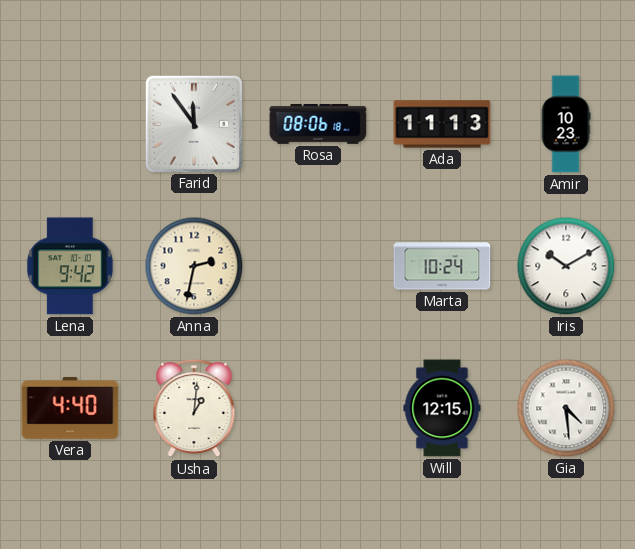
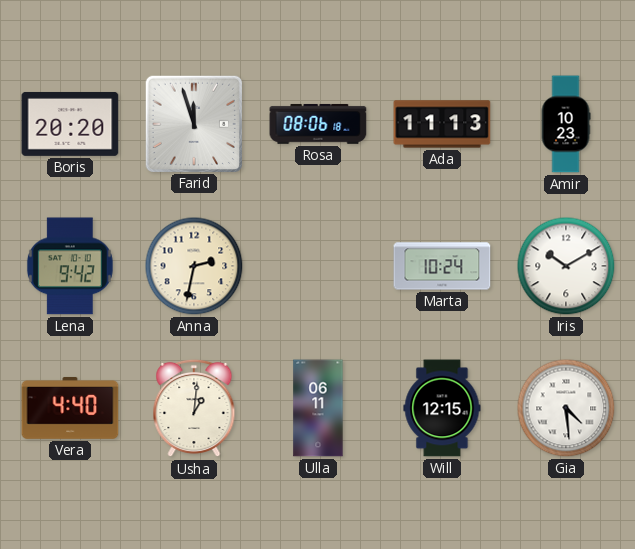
Boris: none -> 20:20 (70, 124)
Farid: 11:54 -> 11:57 (193, 123)
Ulla: none -> 06:11 (318, 408)
